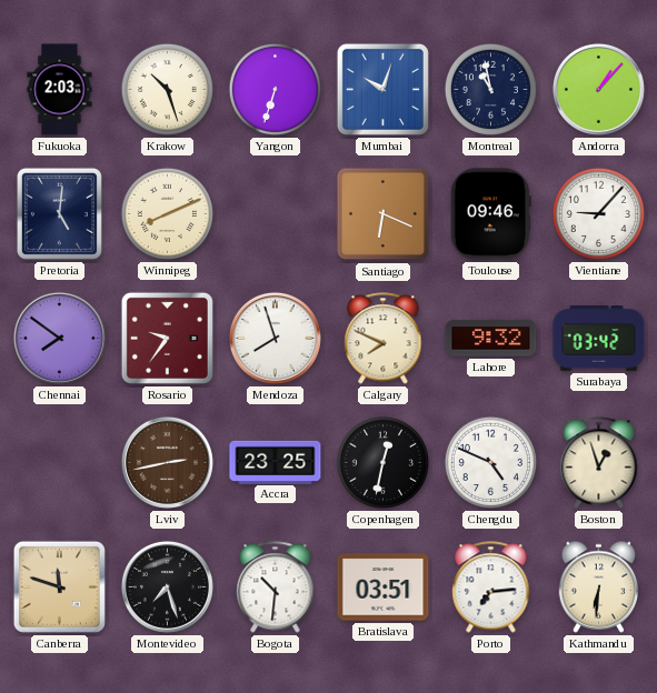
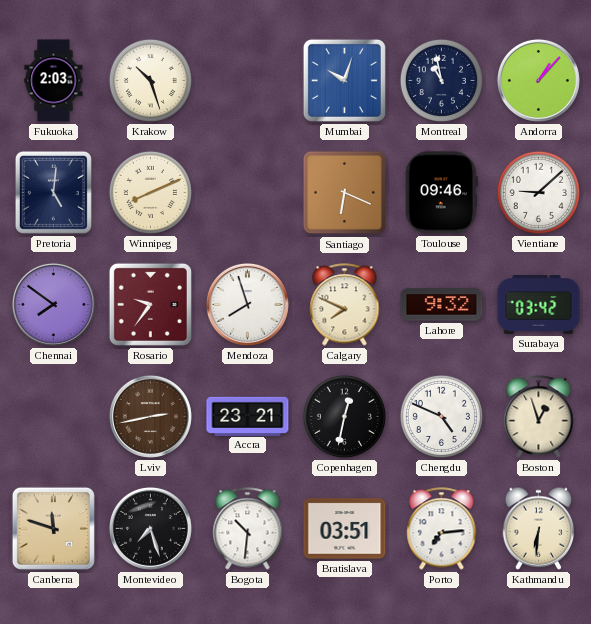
Yangon: 6:33 -> none (275, 89)
Vientiane: 9:07 -> 9:08 (538, 192)
Accra: 23:25 -> 23:21 (248, 416)
